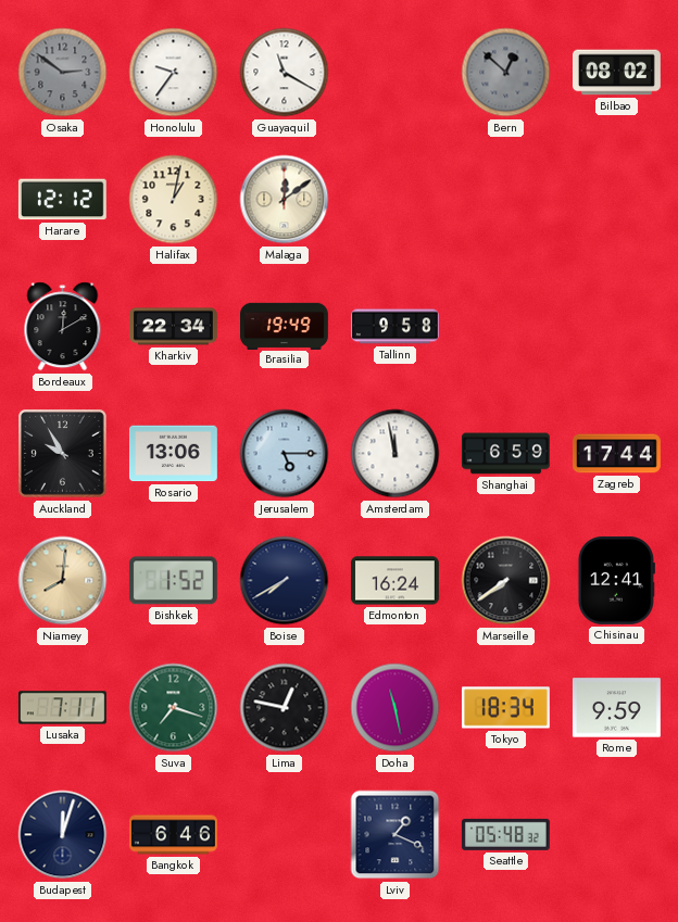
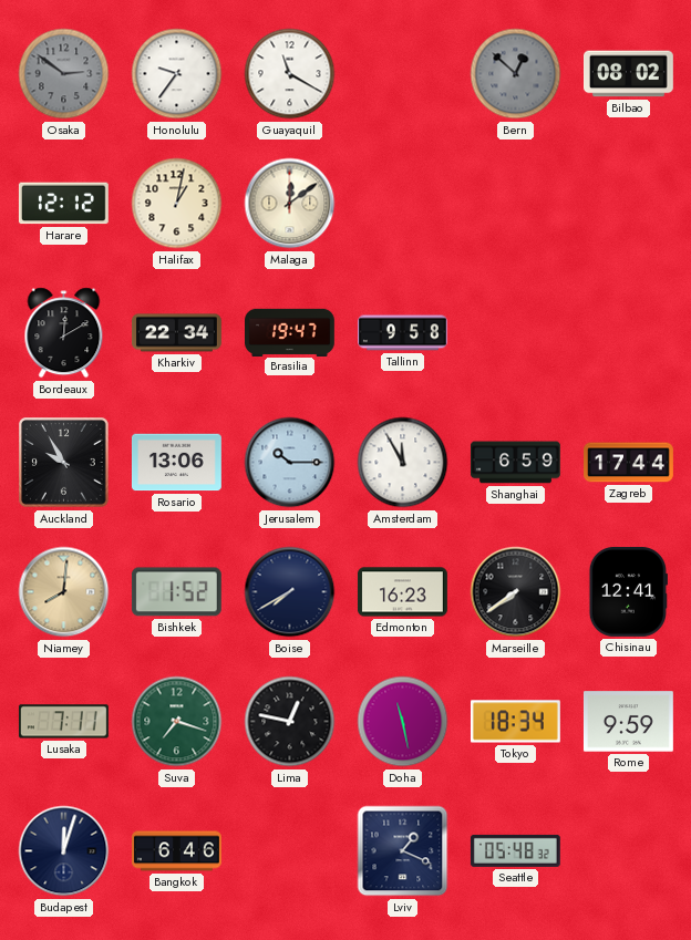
Brasilia: 19:49 -> 19:47 (290, 332)
Jerusalem: 5:15 -> 10:15 (290, 463)
Amsterdam: 11:58 -> 11:55 (403, 463)
Edmonton: 16:24 -> 16:23 (402, 592)
